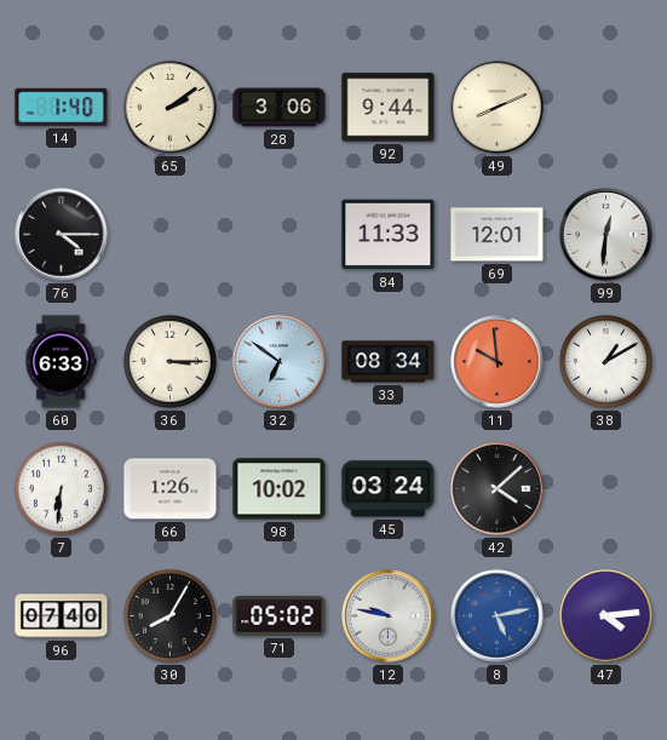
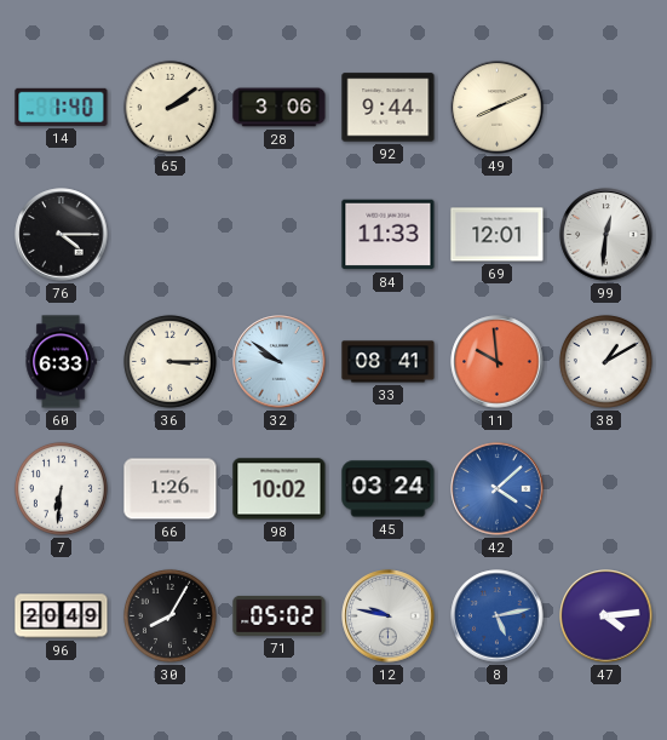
32: 6:51 -> 9:51 (280, 362)
33: 08:34 -> 08:41 (389, 362)
42 dial: black -> blue (498, 489)
96: 07:40 -> 20:49 (62, 616)
